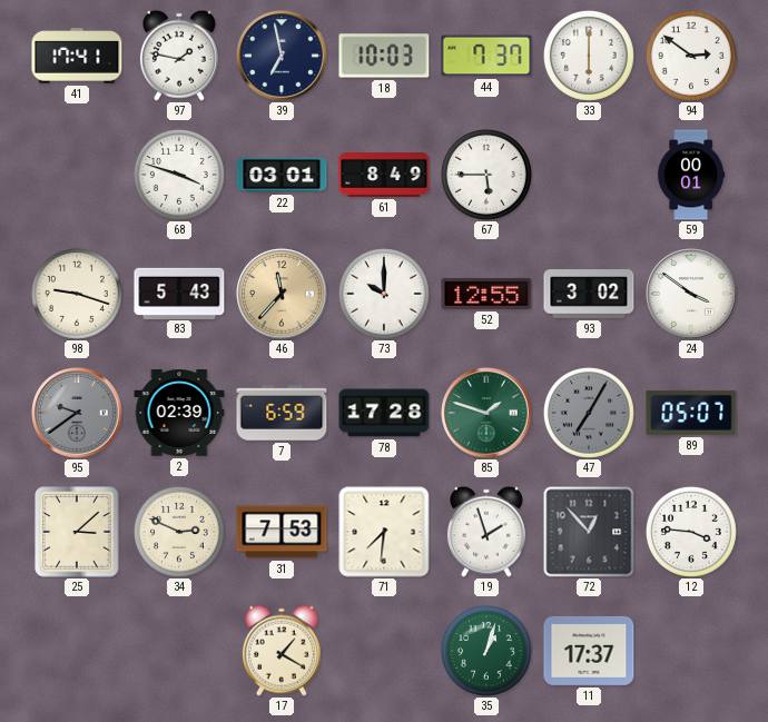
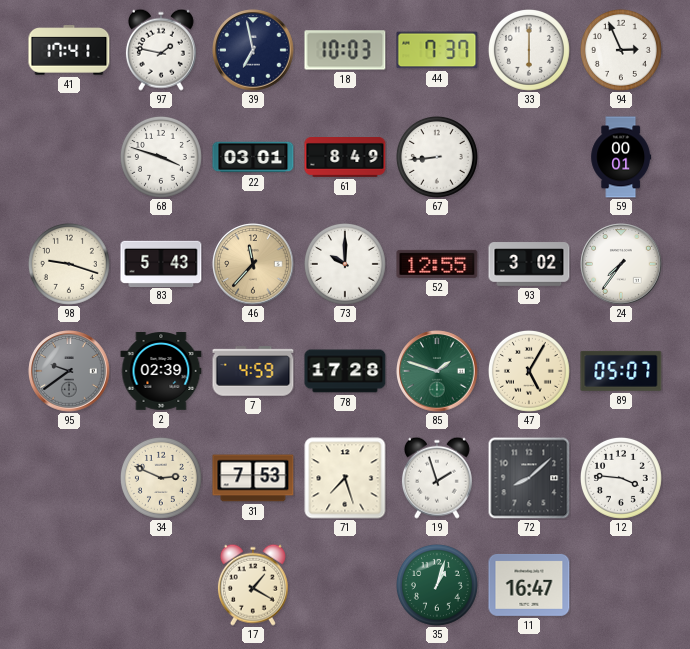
94: 2:51 -> 2:56 (621, 50)
67: 5:45 -> 8:44 (437, 157)
24: 3:51 -> 7:36 (621, 264)
7: 6:59 -> 4:59 (253, 371)
47: 7:05 -> 5:05 (529, 371)
47 dial: grey -> cream (529, 371)
25: 3:08 -> none (77, 532)
71: 7:31 -> 7:27 (345, 478)
72: 12:53 -> 8:08 (529, 478)
11: 17:37 -> 16:47 (529, 585)
